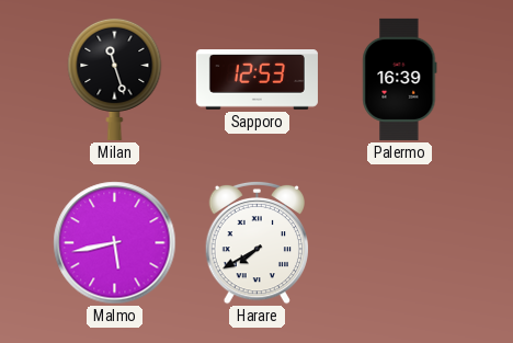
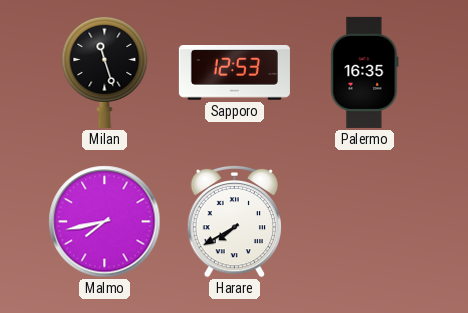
Palermo: 16:39 -> 16:35 (365, 72)
Malmo: 5:43 -> 7:43 (105, 222)
